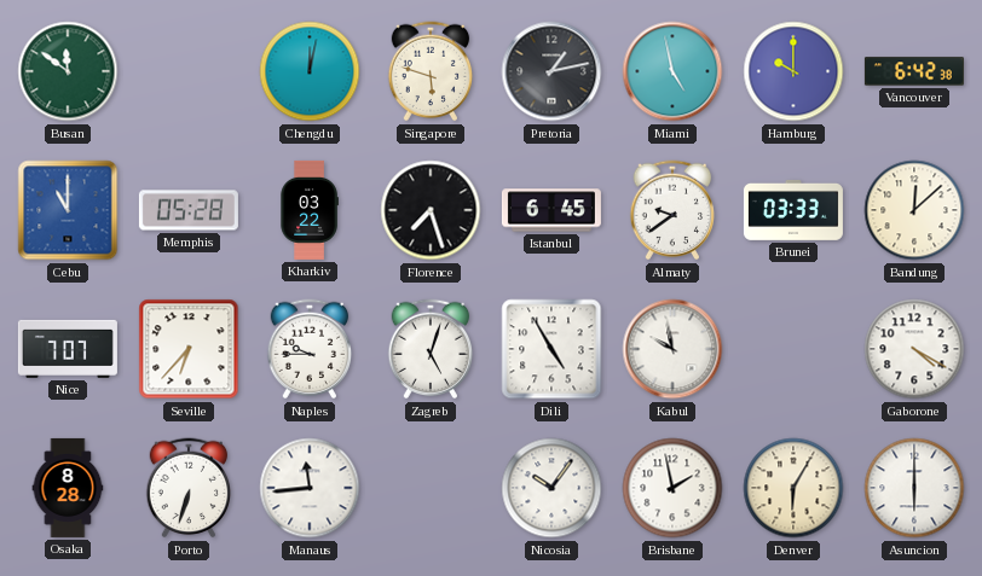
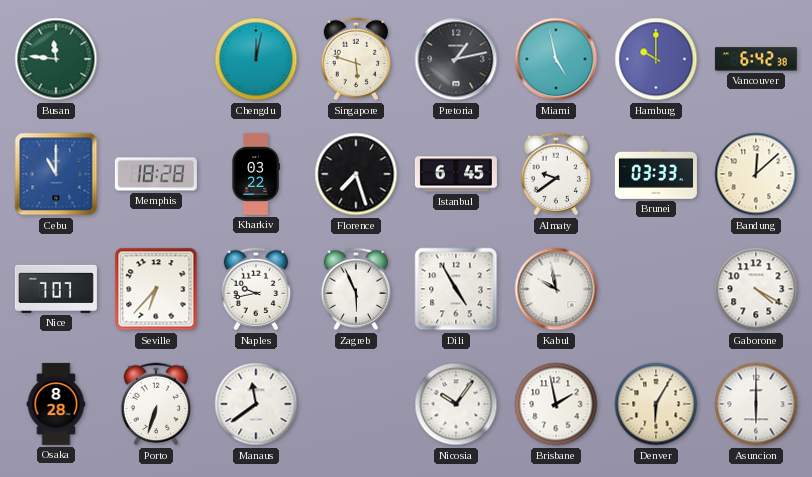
Busan: 11:51 -> 11:46 (56, 59)
Memphis: 05:28 -> 18:28 (156, 174)
Naples: 9:45 -> 9:43 (256, 289)
Zagreb: 5:03 -> 5:56 (356, 289)
Manaus: 11:44 -> 11:39 (256, 404)
